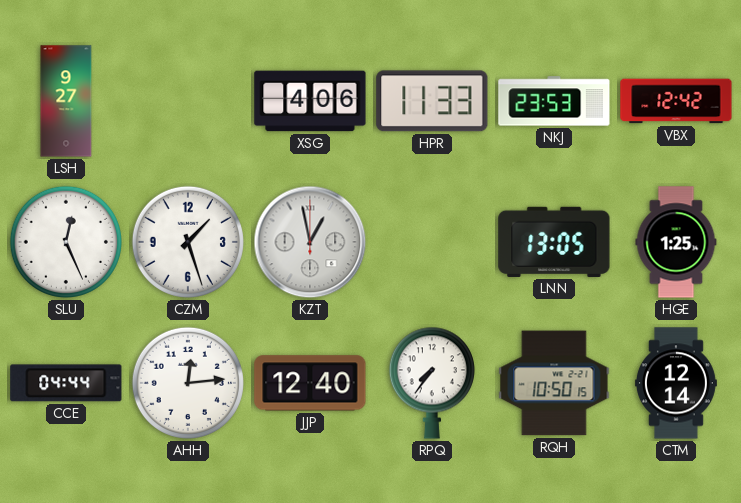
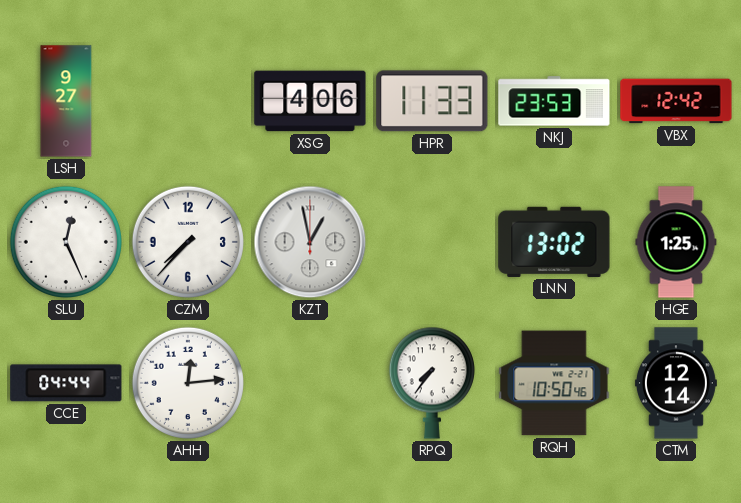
CZM: 1:27 -> 7:37 (188, 242)
LNN: 13:05 -> 13:02 (554, 242)
JJP: 12:40 -> none (310, 383)
RQH: 10:50:15 -> 10:50:46 (554, 383)
